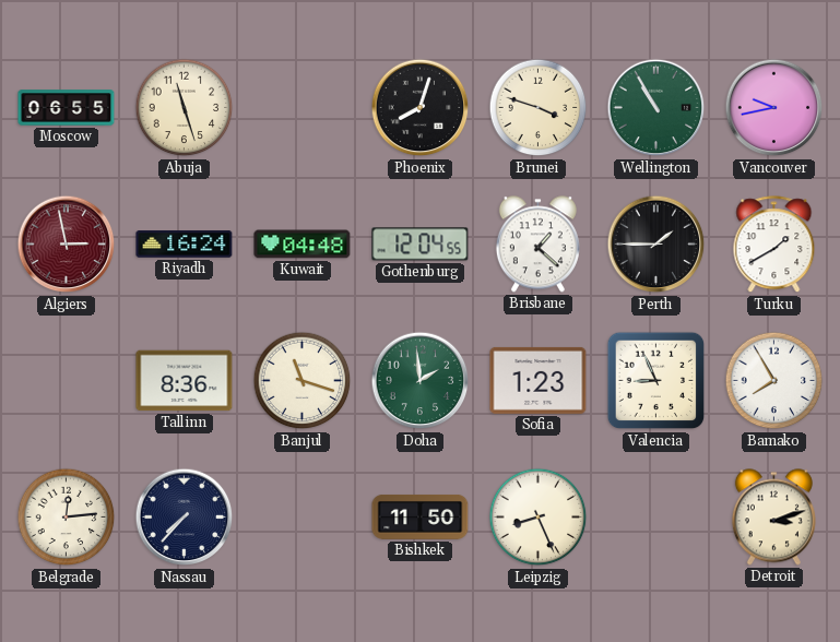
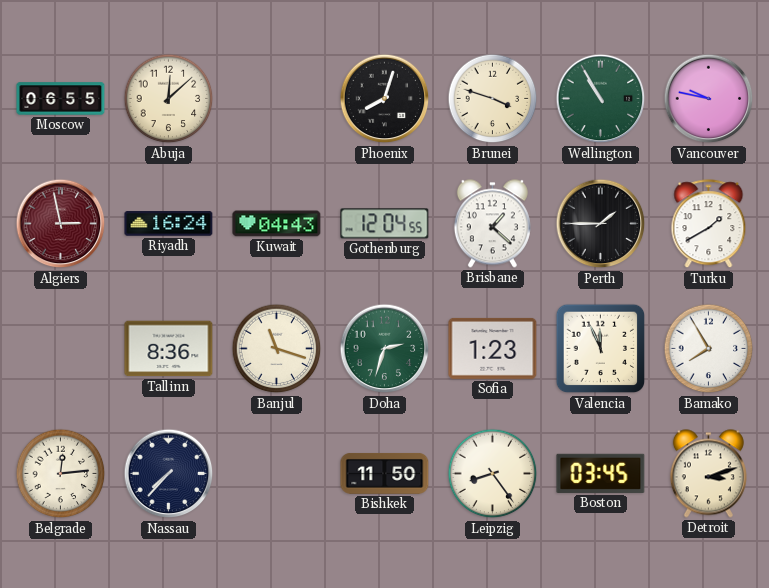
Abuja: 11:27 -> 12:08 (169, 99)
Vancouver: 9:43 -> 9:47 (709, 99)
Kuwait: 04:48 -> 04:43 (277, 224)
Doha: 1:59 -> 2:33 (385, 349)
Valencia: 8:56 -> 11:56 (601, 349)
Leipzig: 8:26 -> 8:24 (493, 474)
Boston: none -> 03:45 (601, 473)
